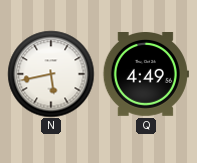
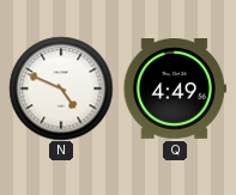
N: 5:43 -> 4:49 (61, 89)
